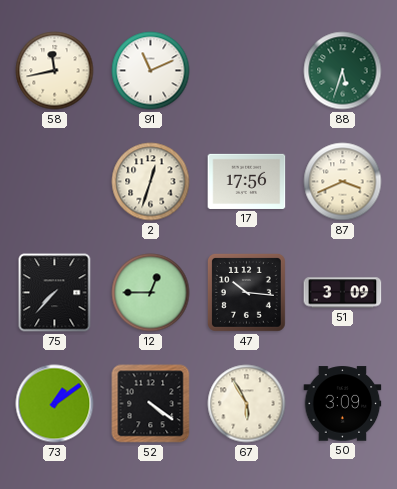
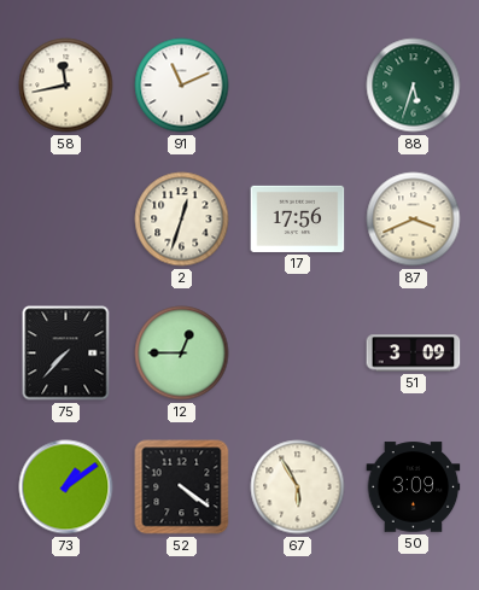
47: 10:16 -> none (246, 292)
